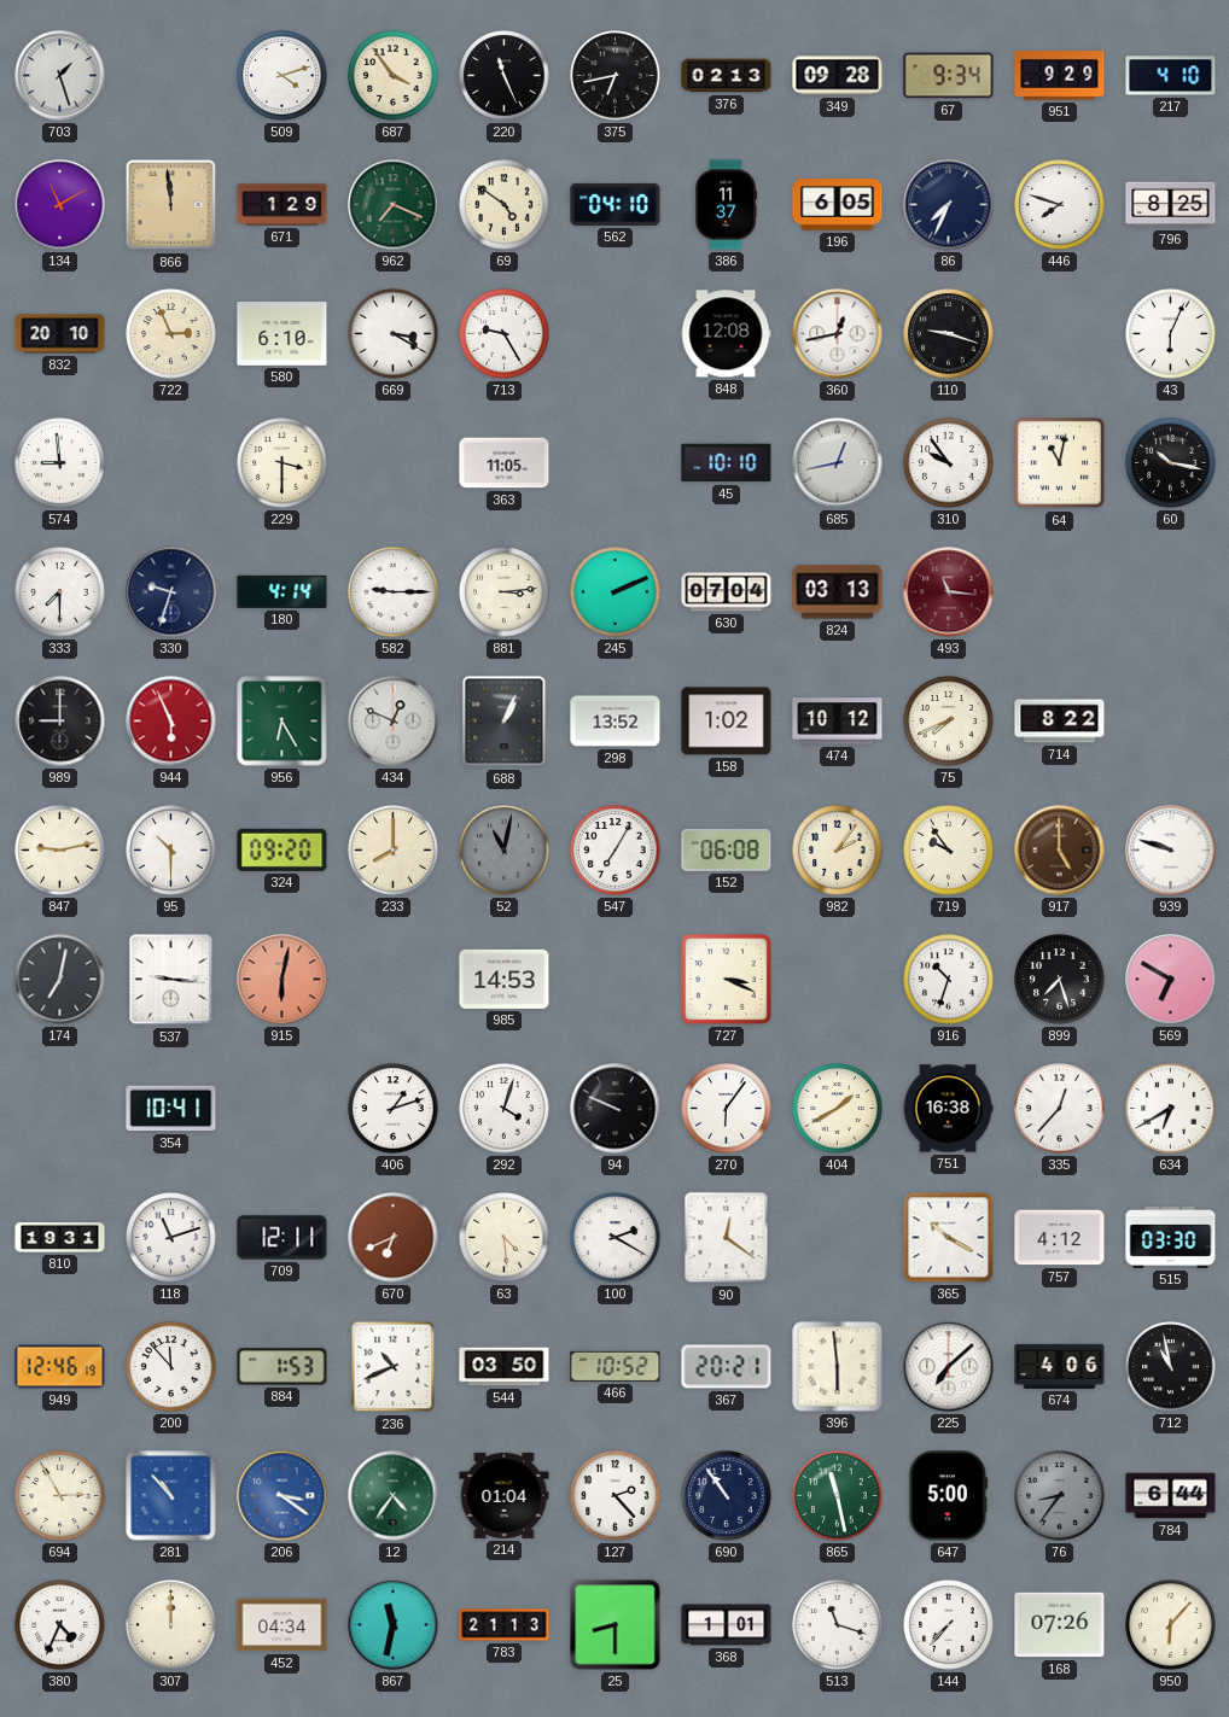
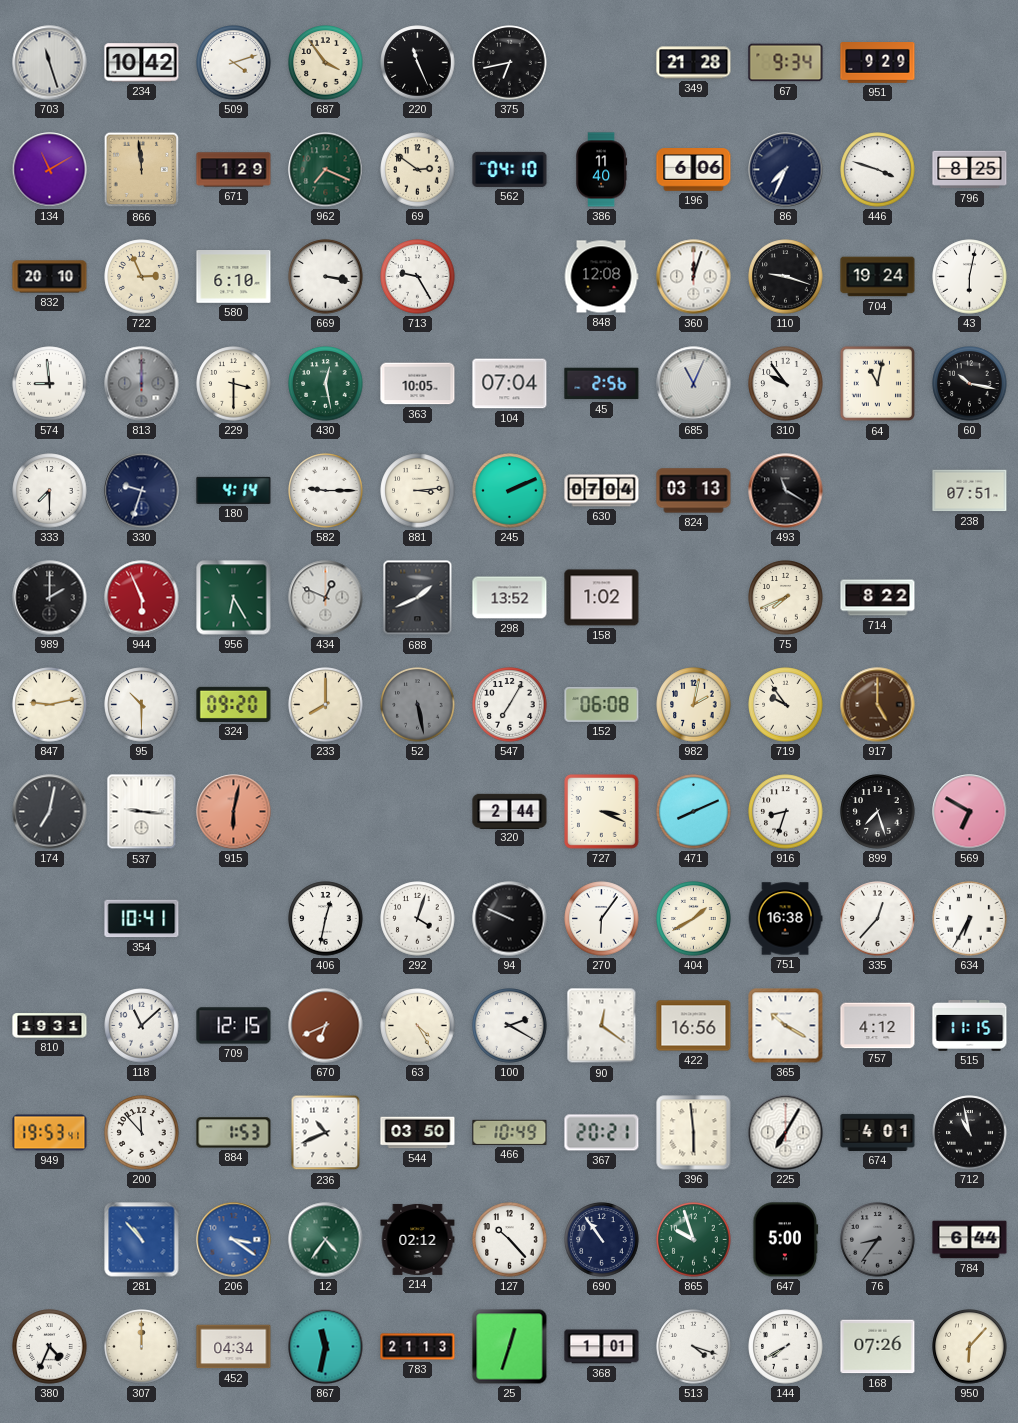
703: 1:27 -> 11:27 (50, 63)
234: none -> 10:42 (142, 63)
376: 02:13 -> none (727, 76)
349: 09:28 -> 21:28 (694, 63)
217: 4:10 -> none (1171, 76)
69: 4:51 -> 2:51 (418, 170)
386: 11:37 -> 11:40 (602, 170)
196: 6:05 -> 6:06 (694, 170)
446: 7:48 -> 3:48 (878, 170)
669: 3:20 -> 3:17 (326, 277)
360: 12:43 -> 12:03 (694, 277)
704: none -> 19:24 (878, 277)
43: 6:04 -> 6:02 (970, 277)
813: none -> 12:00 (142, 384)
430: none -> 12:28 (326, 384)
363: 11:05 -> 10:05 (418, 384)
104: none -> 07:04 (510, 384)
45: 10:10 -> 2:56 (602, 384)
685: 12:43 -> 11:04 (694, 384)
493: 11:16 -> 11:20 (786, 491)
493 dial: burgundy -> black (786, 491)
238: none -> 07:51 (970, 491)
989: 9:00 -> 2:00 (50, 598)
688: 1:04 -> 1:41 (418, 598)
474: 10:12 -> none (838, 722)
52: 11:02 -> 5:28 (418, 705)
982: 2:06 -> 2:02 (694, 705)
939: 9:48 -> none (1171, 851)
985: 14:53 -> none (505, 979)
320: none -> 2:44 (510, 811)
471: none -> 8:11 (694, 812)
916: 10:33 -> 8:33 (786, 812)
406: 1:12 -> 12:32 (326, 919)
634: 6:40 -> 6:35 (970, 919)
118: 11:12 -> 11:08 (142, 1026)
709: 12:11 -> 12:15 (234, 1026)
63: 4:29 -> 4:25 (418, 1026)
422: none -> 16:56 (694, 1026)
515: 03:30 -> 11:15 (970, 1026)
949: 12:46 -> 19:53 (50, 1133)
466: 10:52 -> 10:49 (510, 1132)
225: 7:08 -> 7:05 (786, 1133)
674: 4:06 -> 4:01 (878, 1132)
694: 2:55 -> none (60, 1496)
214: 01:04 -> 02:12 (418, 1239)
127: 2:23 -> 10:23 (510, 1240)
865: 11:28 -> 9:57 (694, 1240)
25: 8:30 -> 12:33 (510, 1347)
513: 11:18 -> 4:18 (694, 1347)
144: 7:37 -> 7:40 (786, 1347)
